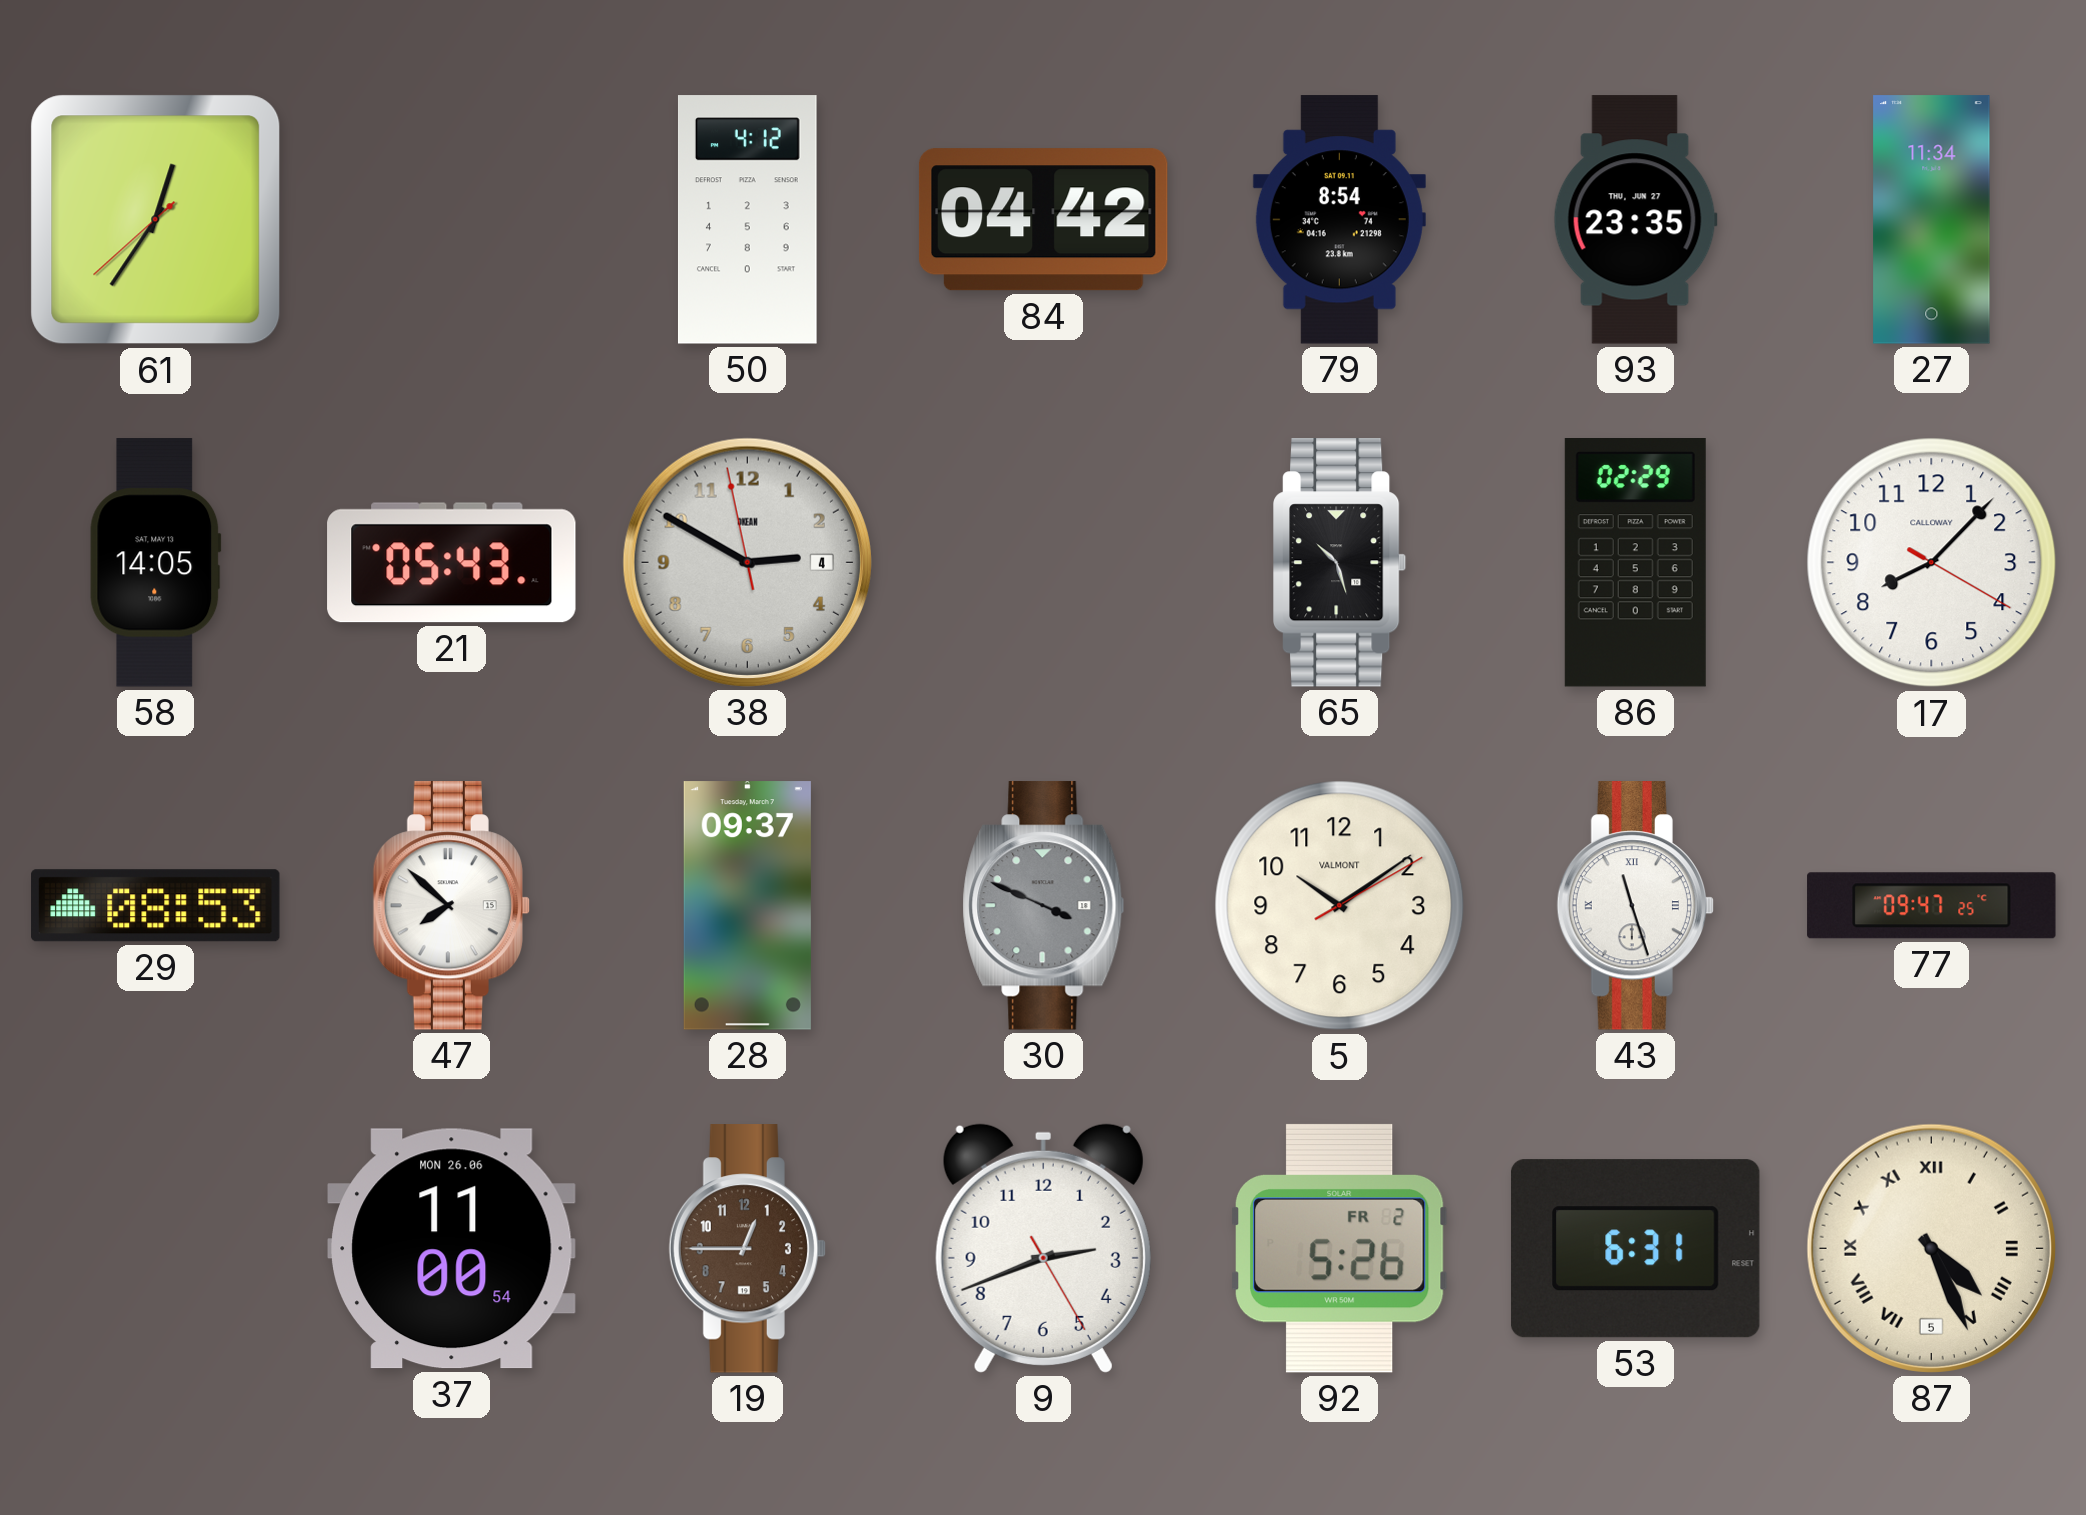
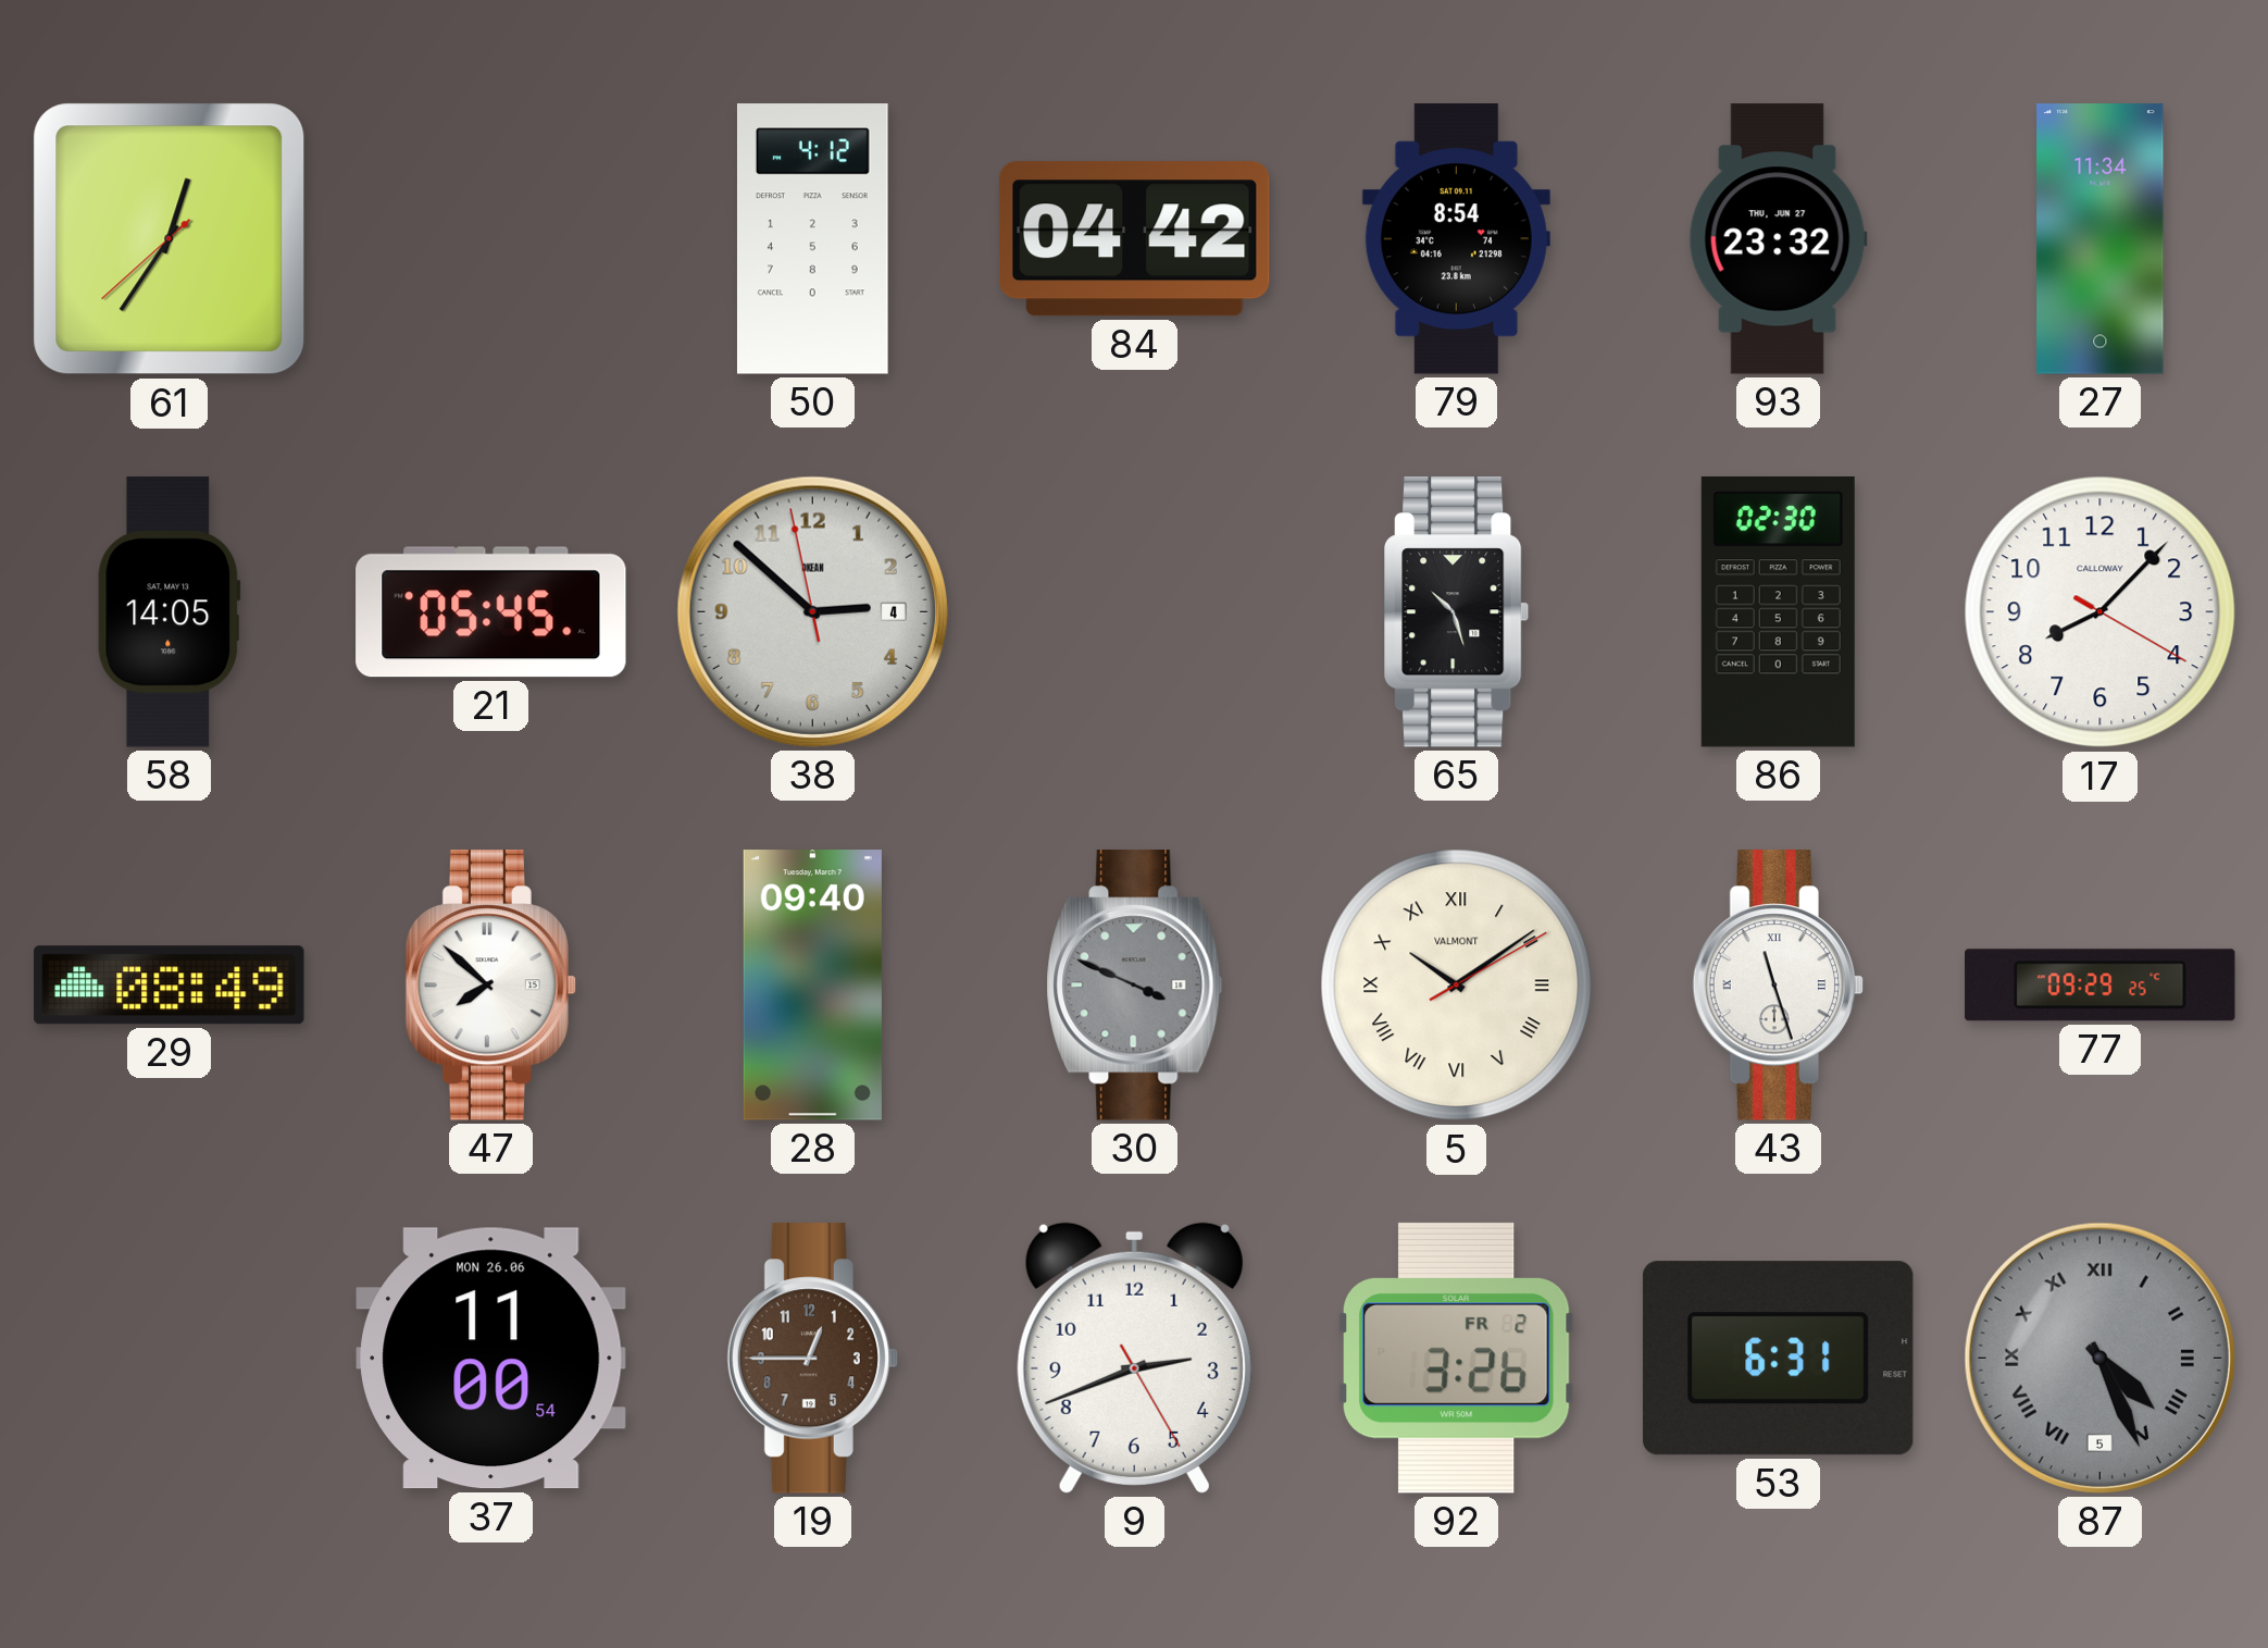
93: 23:35 -> 23:32 (1778, 239)
21: 05:43 -> 05:45 (491, 612)
38: 2:49 -> 2:51 (812, 611)
86: 02:29 -> 02:30 (1778, 612)
29: 08:53 -> 08:49 (170, 986)
28: 09:37 -> 09:40 (812, 986)
5 numerals: Arabic -> Roman (1457, 986)
77: 09:47 -> 09:29 (2101, 986)
92: 5:26 -> 3:26 (1457, 1358)
87 dial: cream -> grey (2099, 1358)
